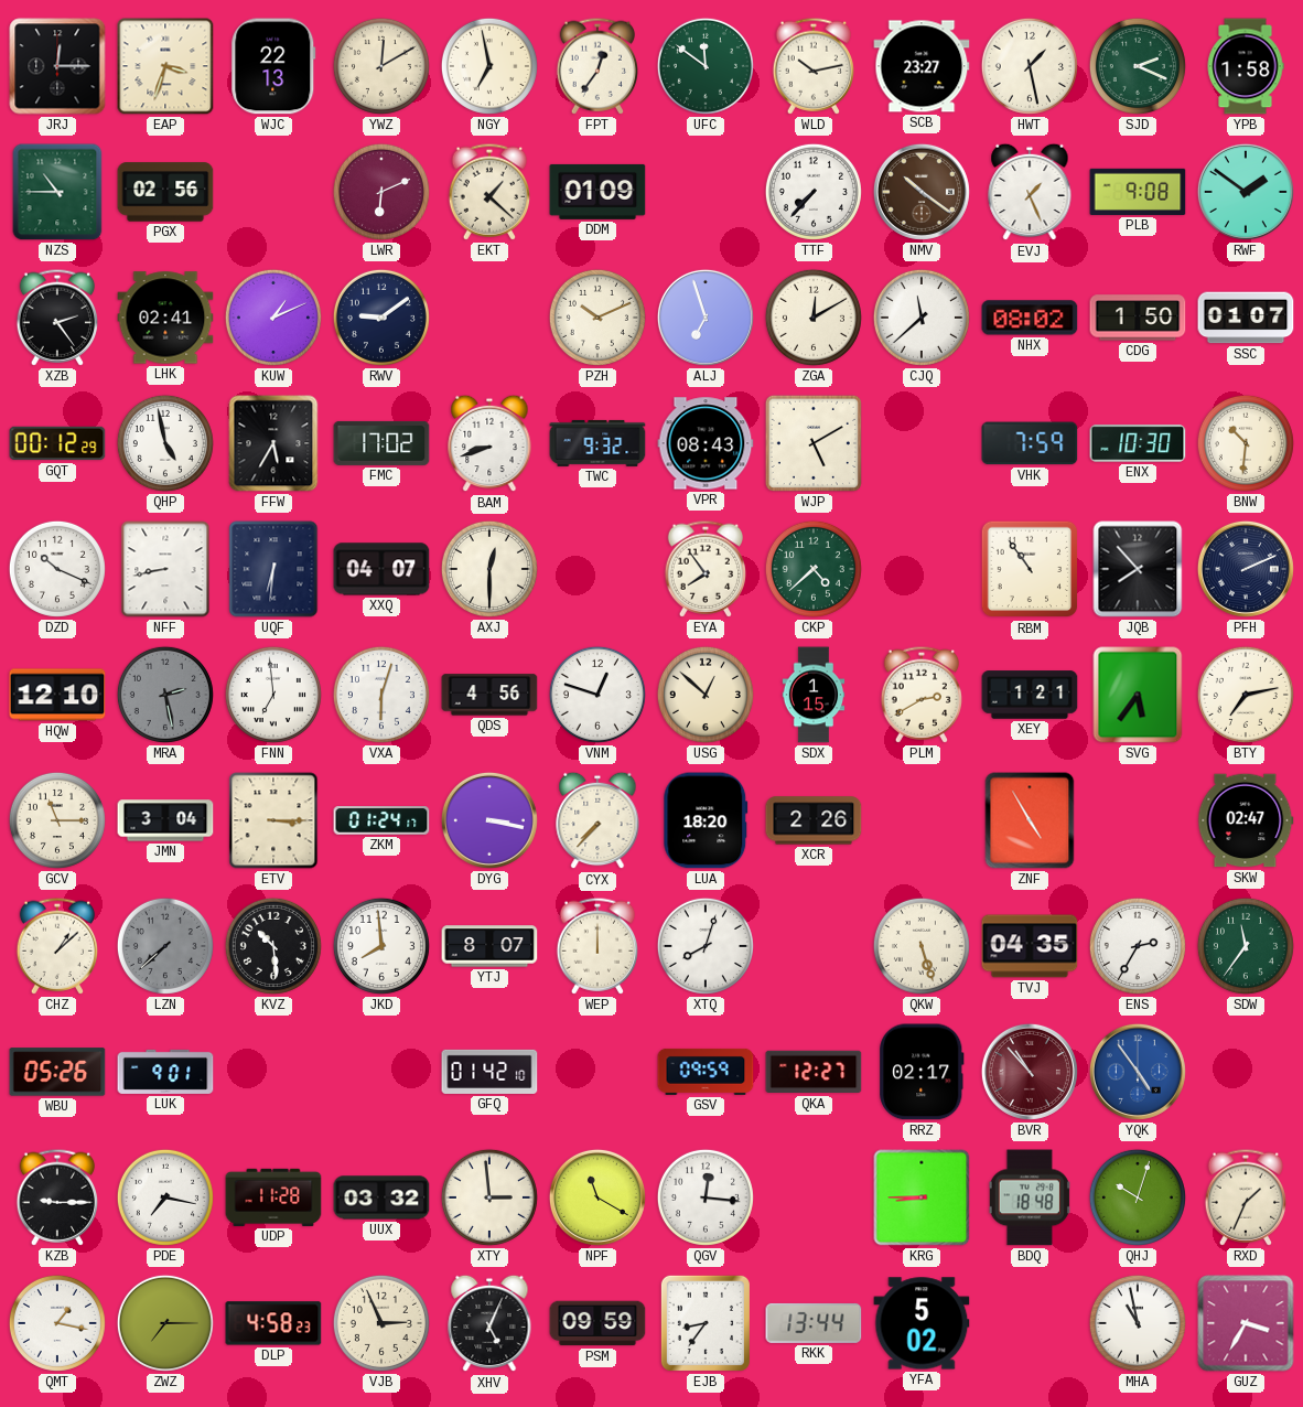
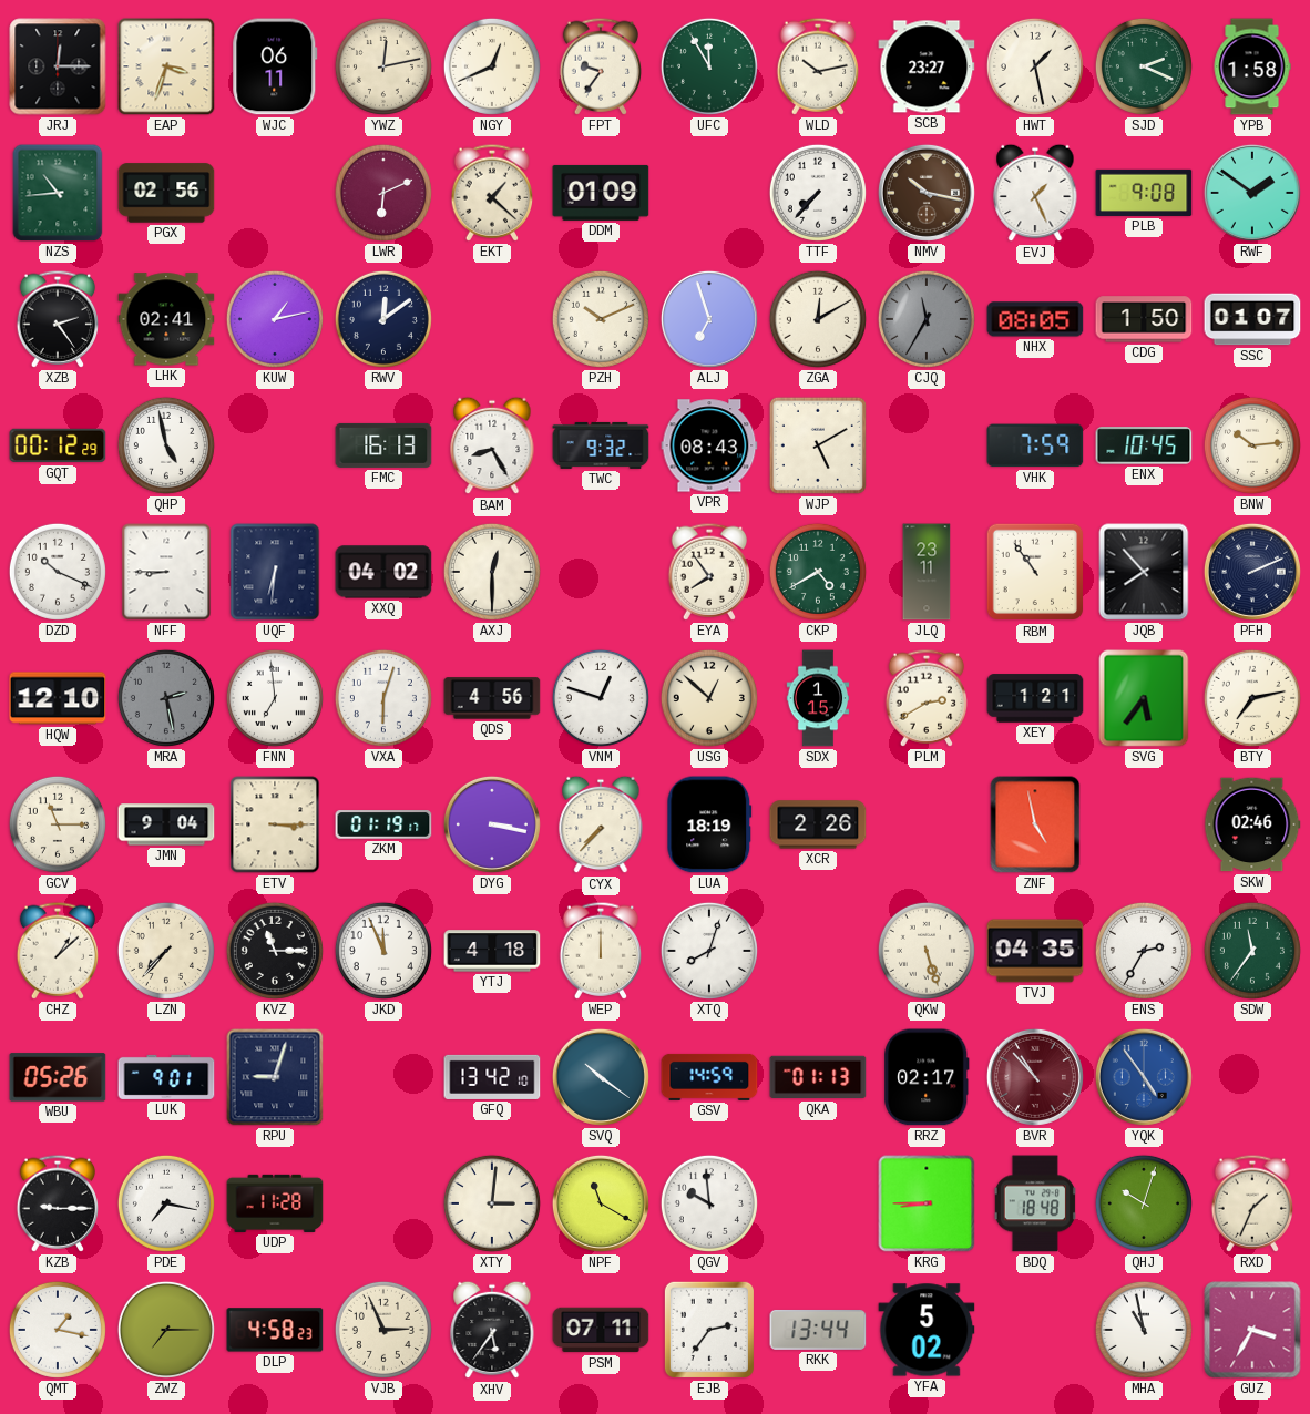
WJC: 22:13 -> 06:11 (275, 66)
YWZ: 12:10 -> 12:13 (383, 66)
NGY: 6:58 -> 12:41 (492, 66)
FPT: 12:36 -> 9:36 (601, 66)
UFC: 11:51 -> 11:55 (709, 66)
NZS: 10:45 -> 10:44 (58, 193)
NMV: 10:21 -> 10:17 (927, 193)
KUW: 1:11 -> 1:13 (275, 319)
RWV: 9:09 -> 12:09 (383, 319)
CJQ: 11:38 -> 11:35 (927, 319)
CJQ dial: white -> grey (927, 319)
NHX: 08:02 -> 08:05 (1035, 319)
FFW: 5:35 -> none (273, 443)
FMC: 17:02 -> 16:13 (383, 445)
BAM: 8:42 -> 8:25 (492, 445)
ENX: 10:30 -> 10:45 (1144, 445)
BNW: 10:31 -> 10:14 (1252, 445)
NFF: 8:43 -> 8:45 (166, 572)
XXQ: 04:07 -> 04:02 (383, 572)
CKP: 4:38 -> 4:40 (818, 572)
JLQ: none -> 23:11 (927, 572)
JMN: 3:04 -> 9:04 (166, 824)
ZKM: 01:24 -> 01:19 (383, 824)
LUA: 18:20 -> 18:19 (709, 824)
ZNF: 4:55 -> 4:58 (1035, 824)
SKW: 02:47 -> 02:46 (1252, 824)
LZN: 7:38 -> 7:37 (166, 951)
LZN dial: grey -> cream (166, 951)
KVZ: 10:29 -> 11:15 (275, 951)
JKD: 7:59 -> 11:56 (383, 951)
YTJ: 8:07 -> 4:18 (492, 951)
RPU: none -> 9:03 (275, 1077)
GFQ: 01:42 -> 13:42 (492, 1077)
SVQ: none -> 10:21 (601, 1077)
GSV: 09:59 -> 14:59 (709, 1077)
QKA: 12:27 -> 01:13 (818, 1077)
UUX: 03:32 -> none (381, 1197)
XTY: 2:59 -> 3:01 (492, 1203)
QGV: 12:16 -> 9:59 (709, 1203)
XHV: 5:04 -> 5:36 (492, 1330)
PSM: 09:59 -> 07:11 (601, 1330)
EJB: 8:36 -> 2:36 (709, 1330)
